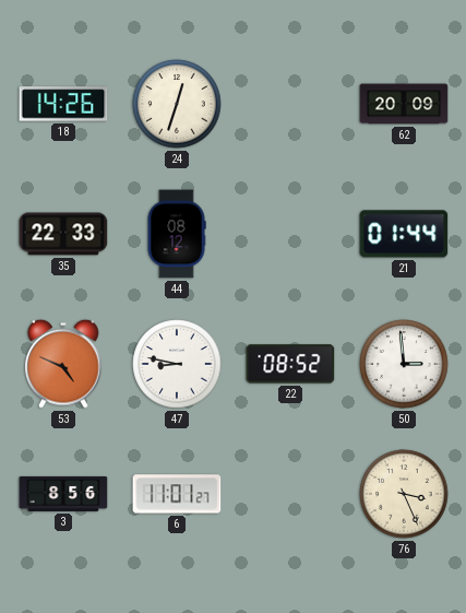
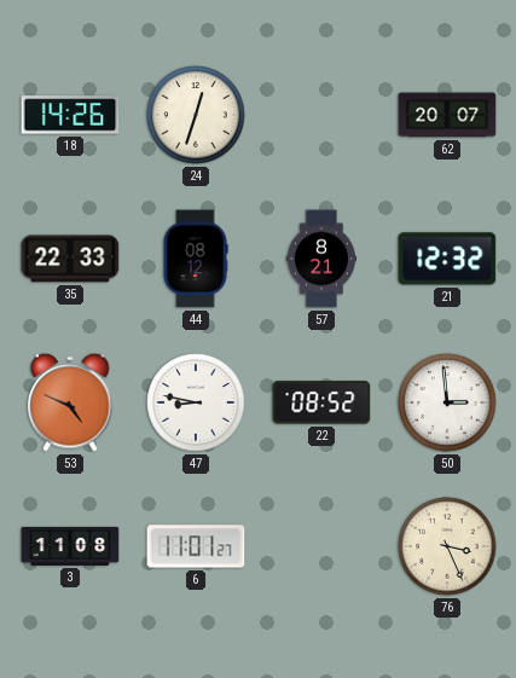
62: 20:09 -> 20:07 (447, 115)
57: none -> 8:21 (321, 259)
21: 01:44 -> 12:32 (447, 259)
3: 8:56 -> 11:08 (70, 546)
